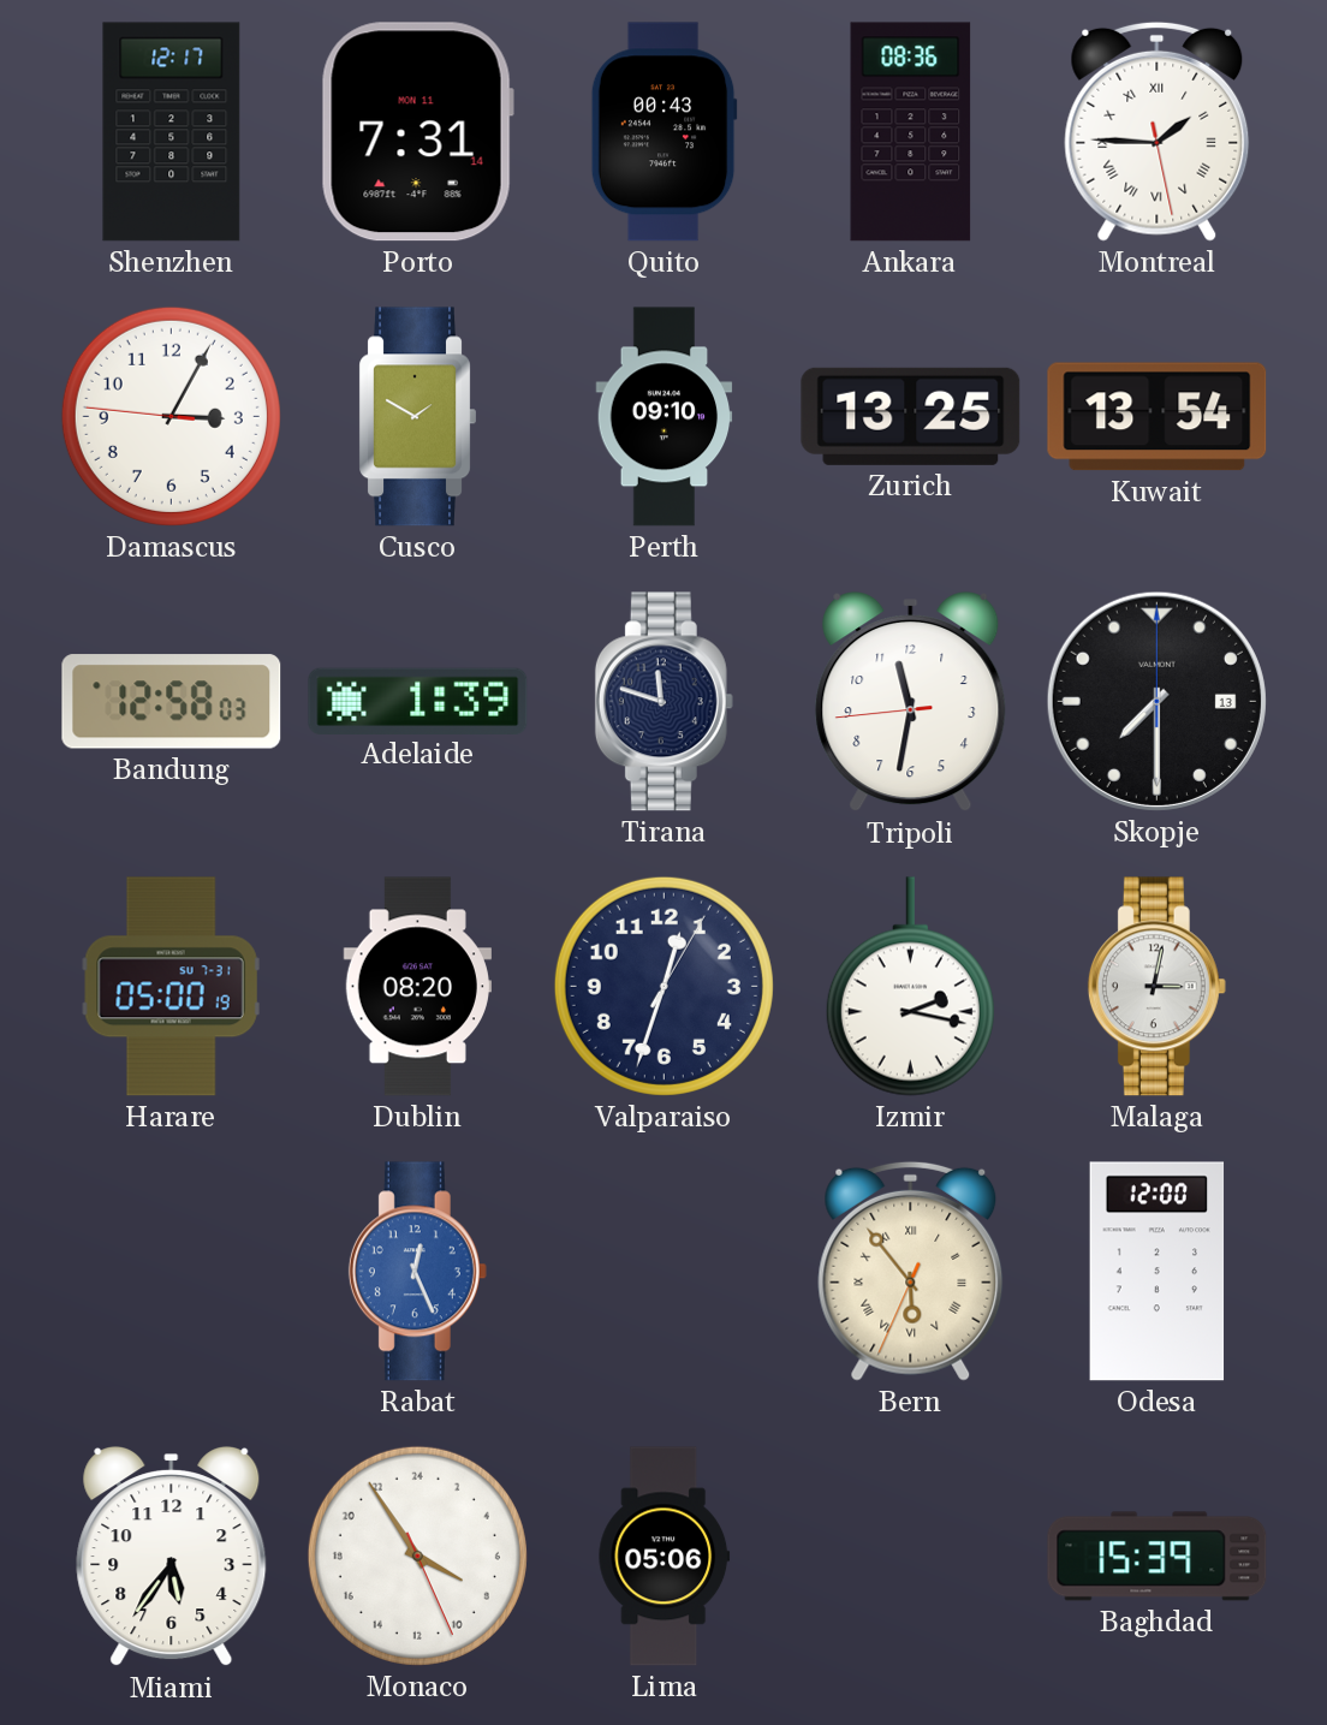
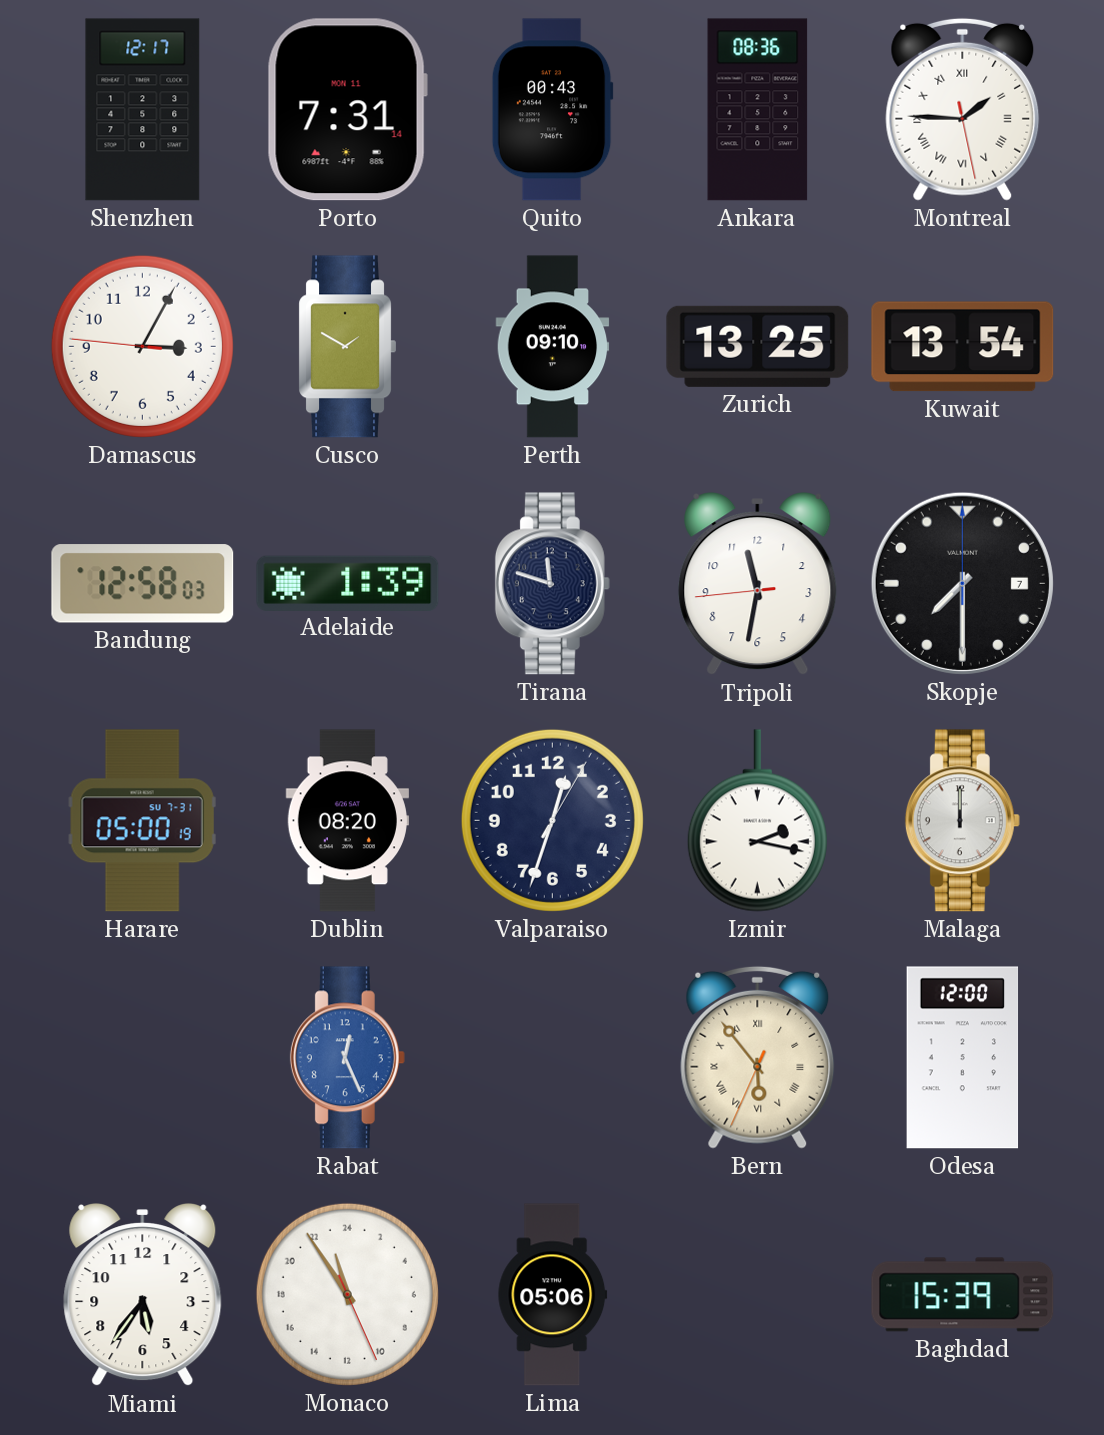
Skopje date: 13 -> 7 (962, 583)
Malaga: 3:02 -> 12:00 (962, 821)
Monaco: 7:54 -> 22:54 (347, 1294)
